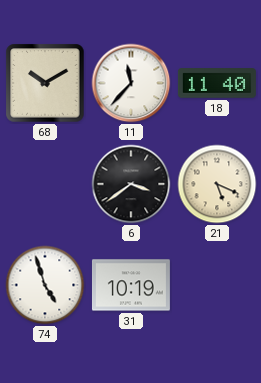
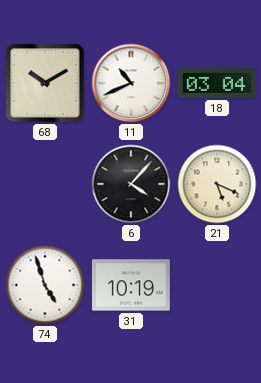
11: 11:37 -> 10:41 (131, 83)
18: 11:40 -> 03:04 (217, 83)
6: 3:39 -> 4:07 (131, 184)
